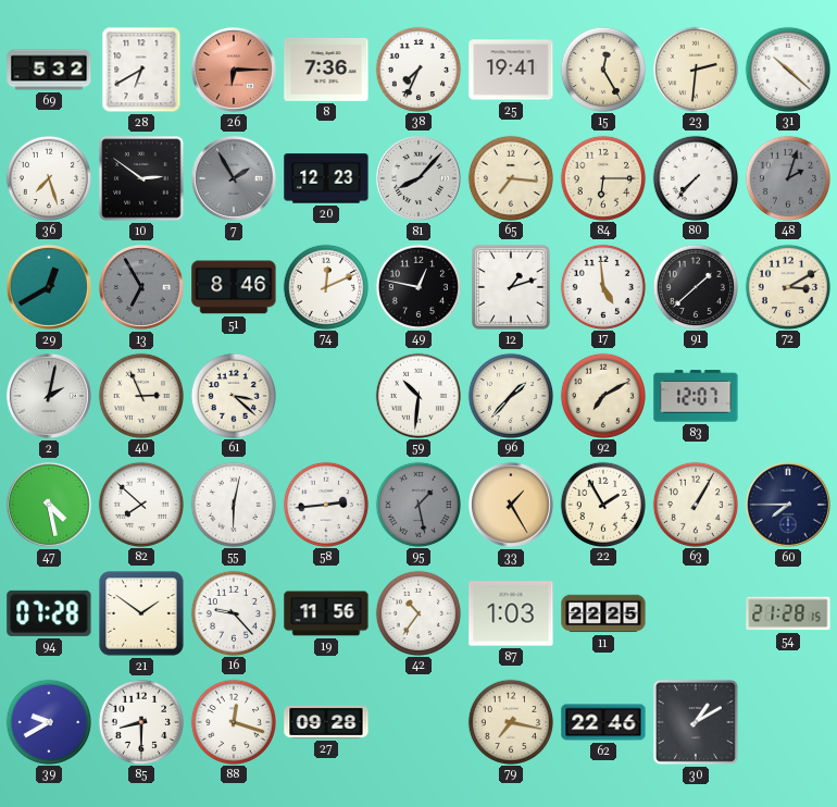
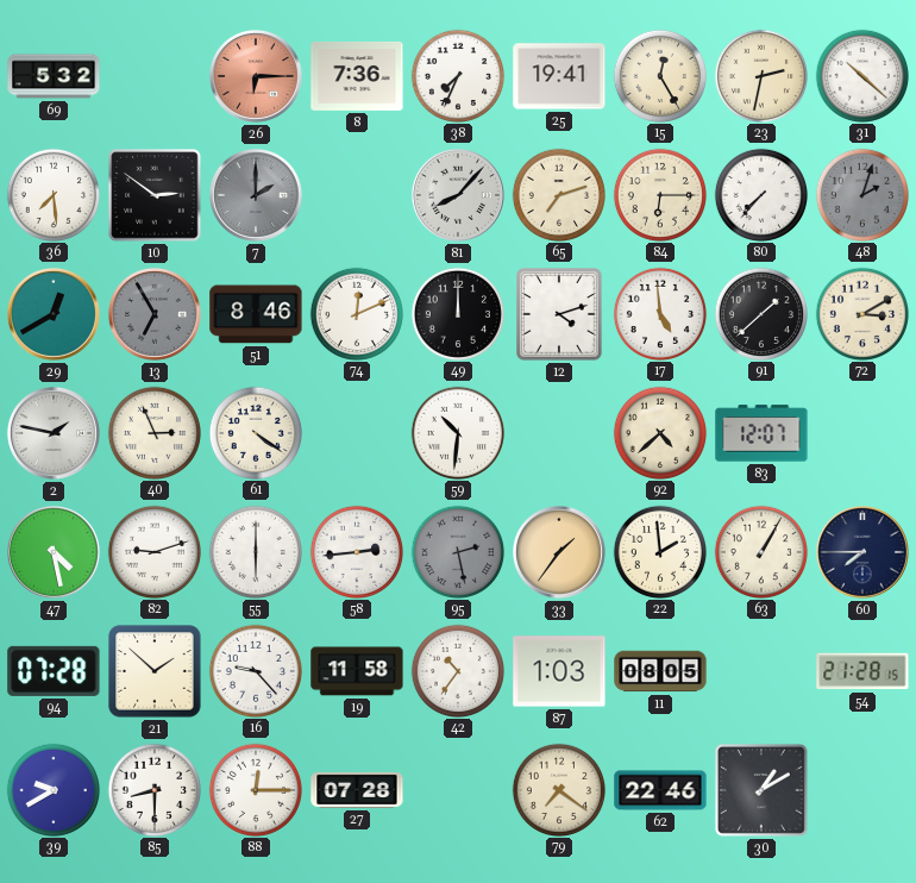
28: 6:40 -> none (141, 70)
23: 2:31 -> 2:32 (760, 75)
36: 7:27 -> 7:29 (52, 194)
7: 1:55 -> 2:00 (256, 195)
20: 12:23 -> none (326, 178)
65: 7:16 -> 7:12 (558, 194)
49: 12:47 -> 12:00 (457, 313)
12: 1:12 -> 4:12 (559, 314)
2: 2:02 -> 1:47 (54, 433)
61: 3:22 -> 4:21 (255, 432)
96: 1:37 -> none (510, 395)
92: 7:10 -> 4:38 (659, 432)
82: 7:52 -> 9:12 (153, 551)
55: 6:02 -> 6:00 (255, 551)
95: 1:28 -> 2:28 (457, 551)
33: 1:25 -> 1:36 (559, 552)
22: 1:55 -> 1:59 (659, 551)
21: 1:51 -> 1:52 (155, 671)
19: 11:56 -> 11:58 (357, 671)
11: 22:25 -> 08:05 (660, 671)
88: 12:18 -> 12:15 (255, 789)
27: 09:28 -> 07:28 (357, 790)
79: 7:17 -> 7:21 (558, 789)
